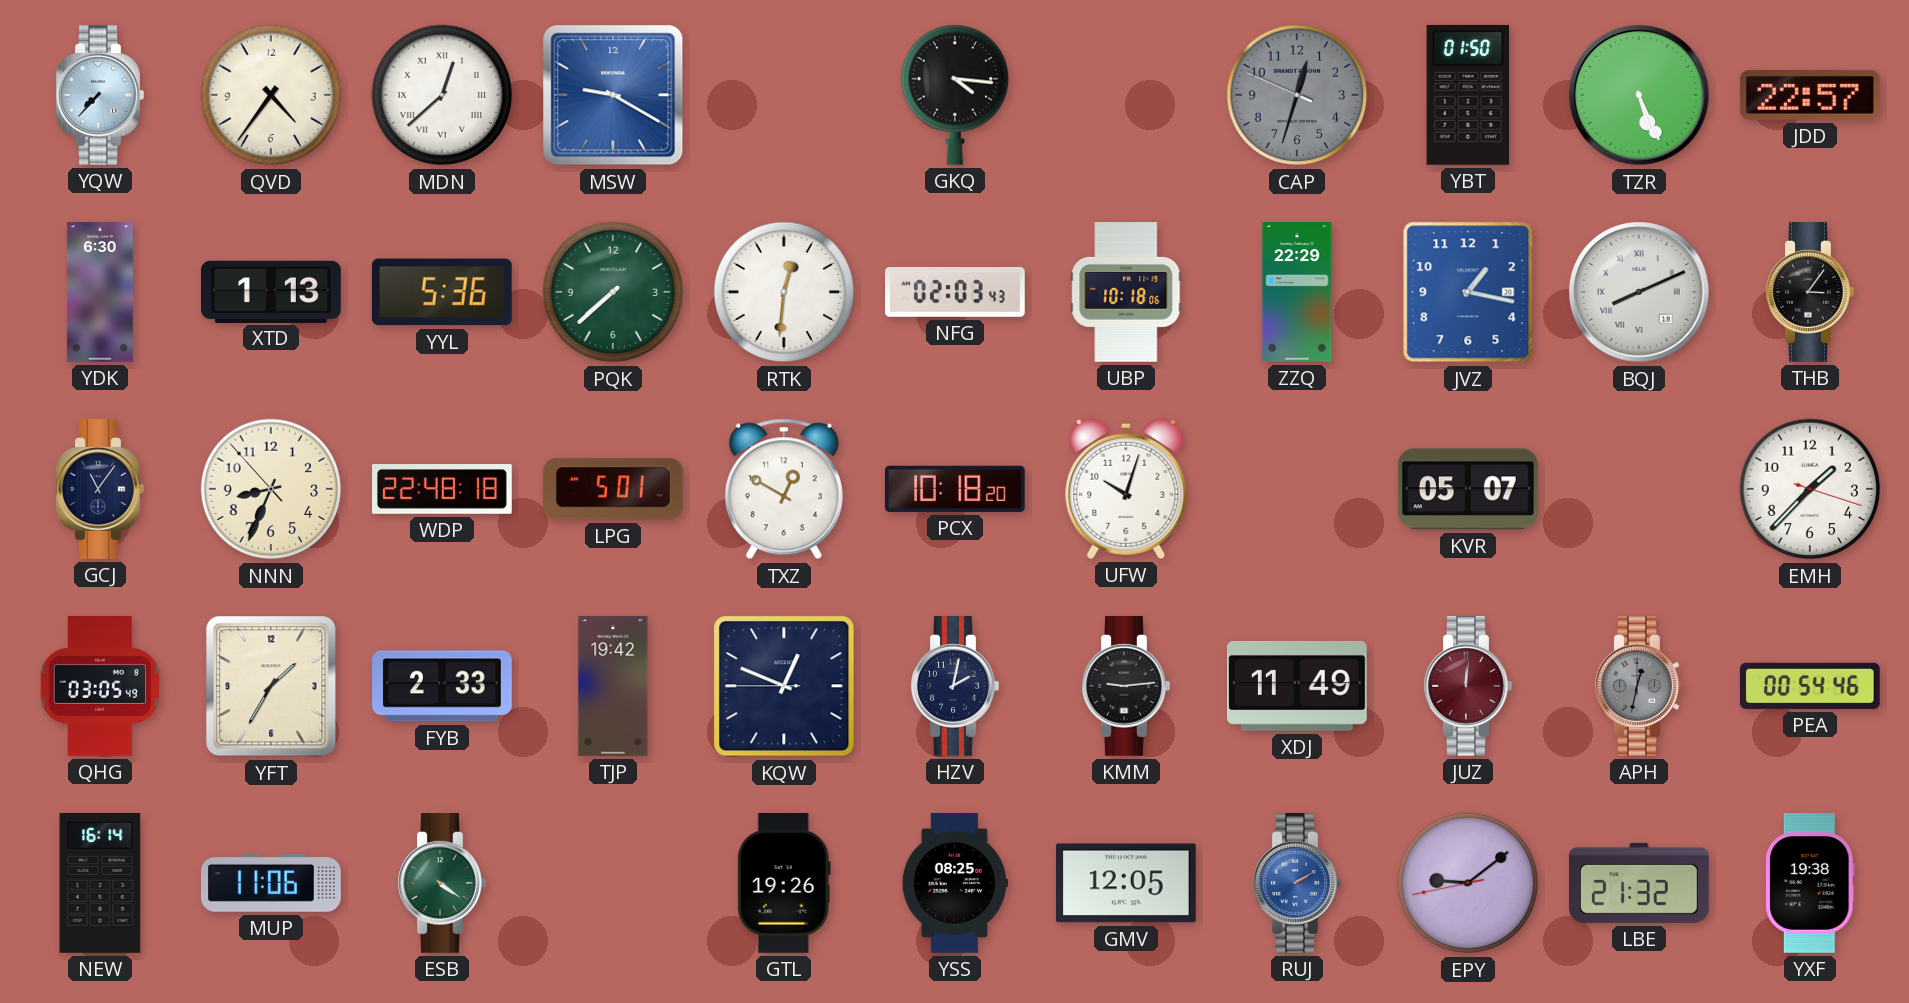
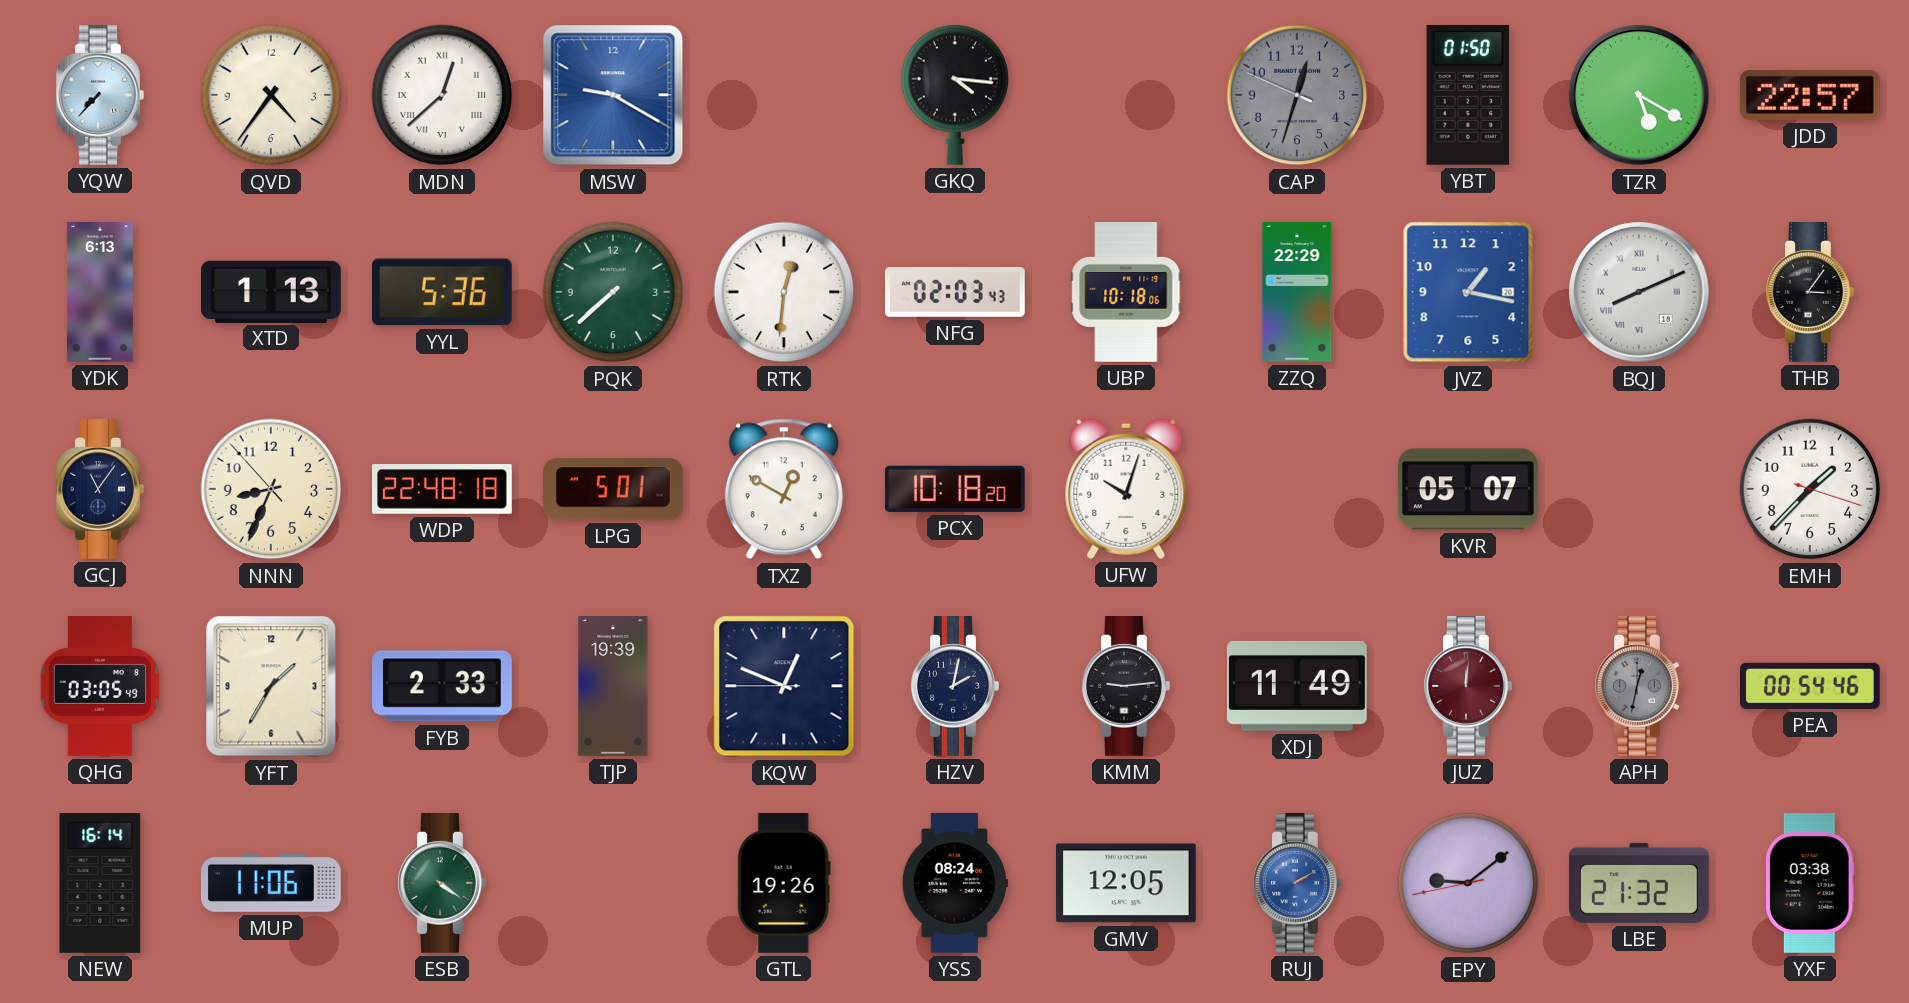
TZR: 5:26 -> 5:20 (1639, 95)
YDK: 6:30 -> 6:13 (100, 292)
TJP: 19:42 -> 19:39 (613, 687)
YSS: 08:25 -> 08:24 (955, 883)
YXF: 19:38 -> 03:38 (1811, 884)
